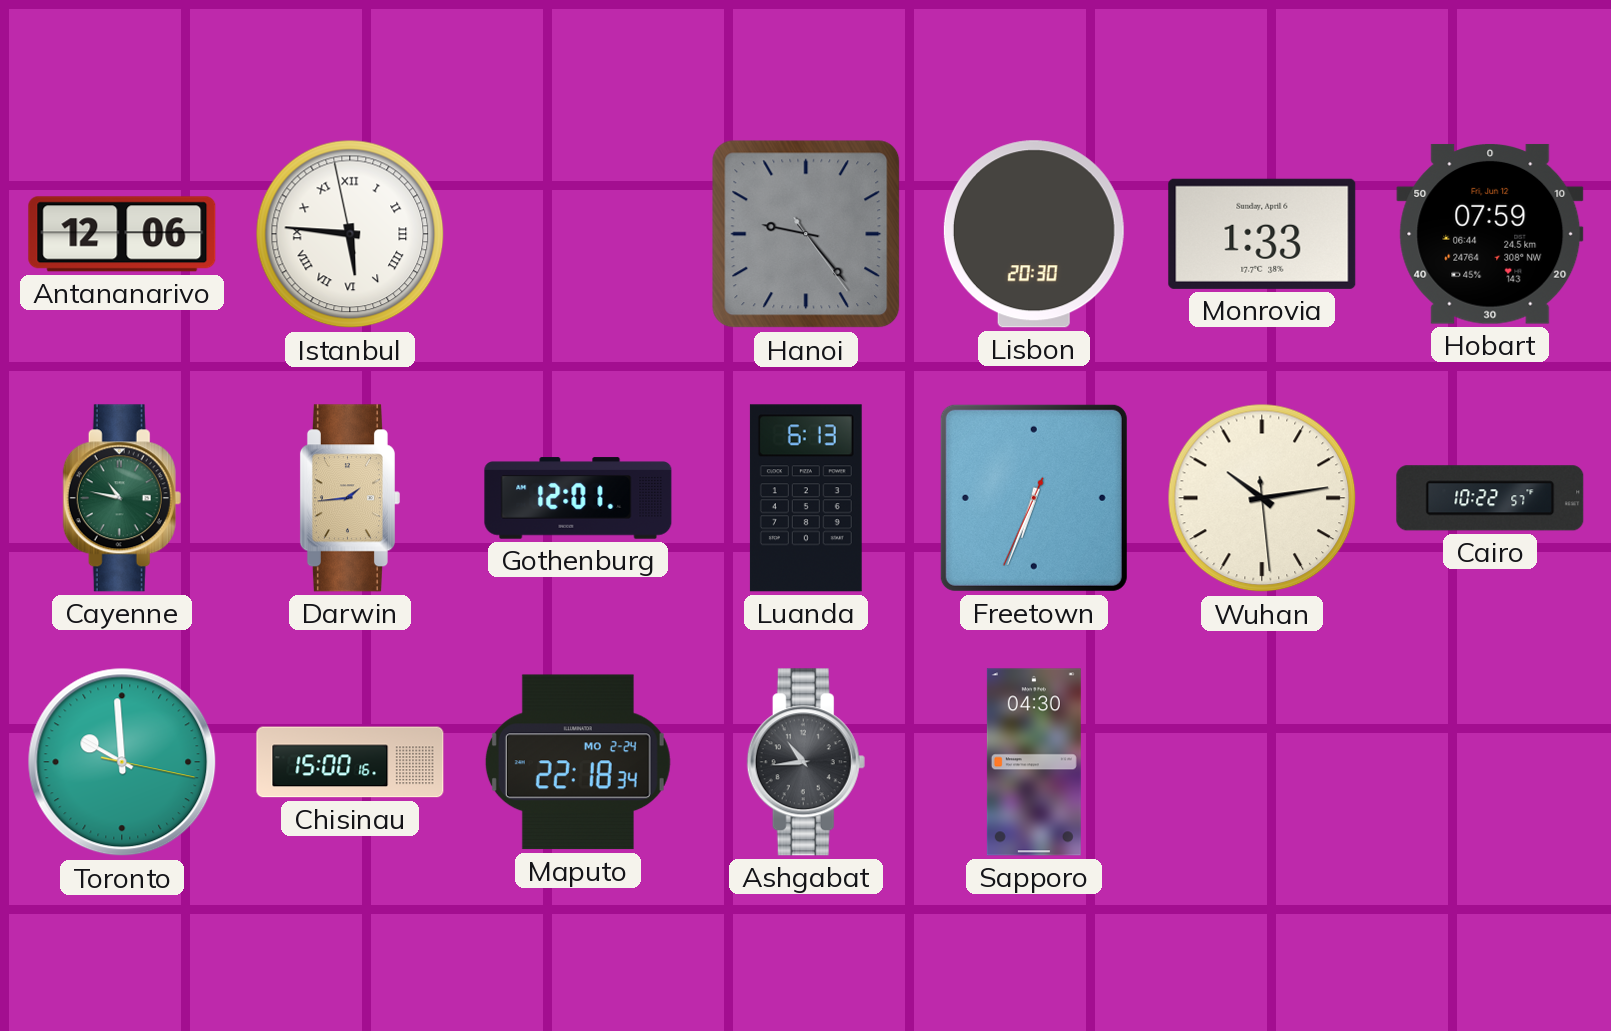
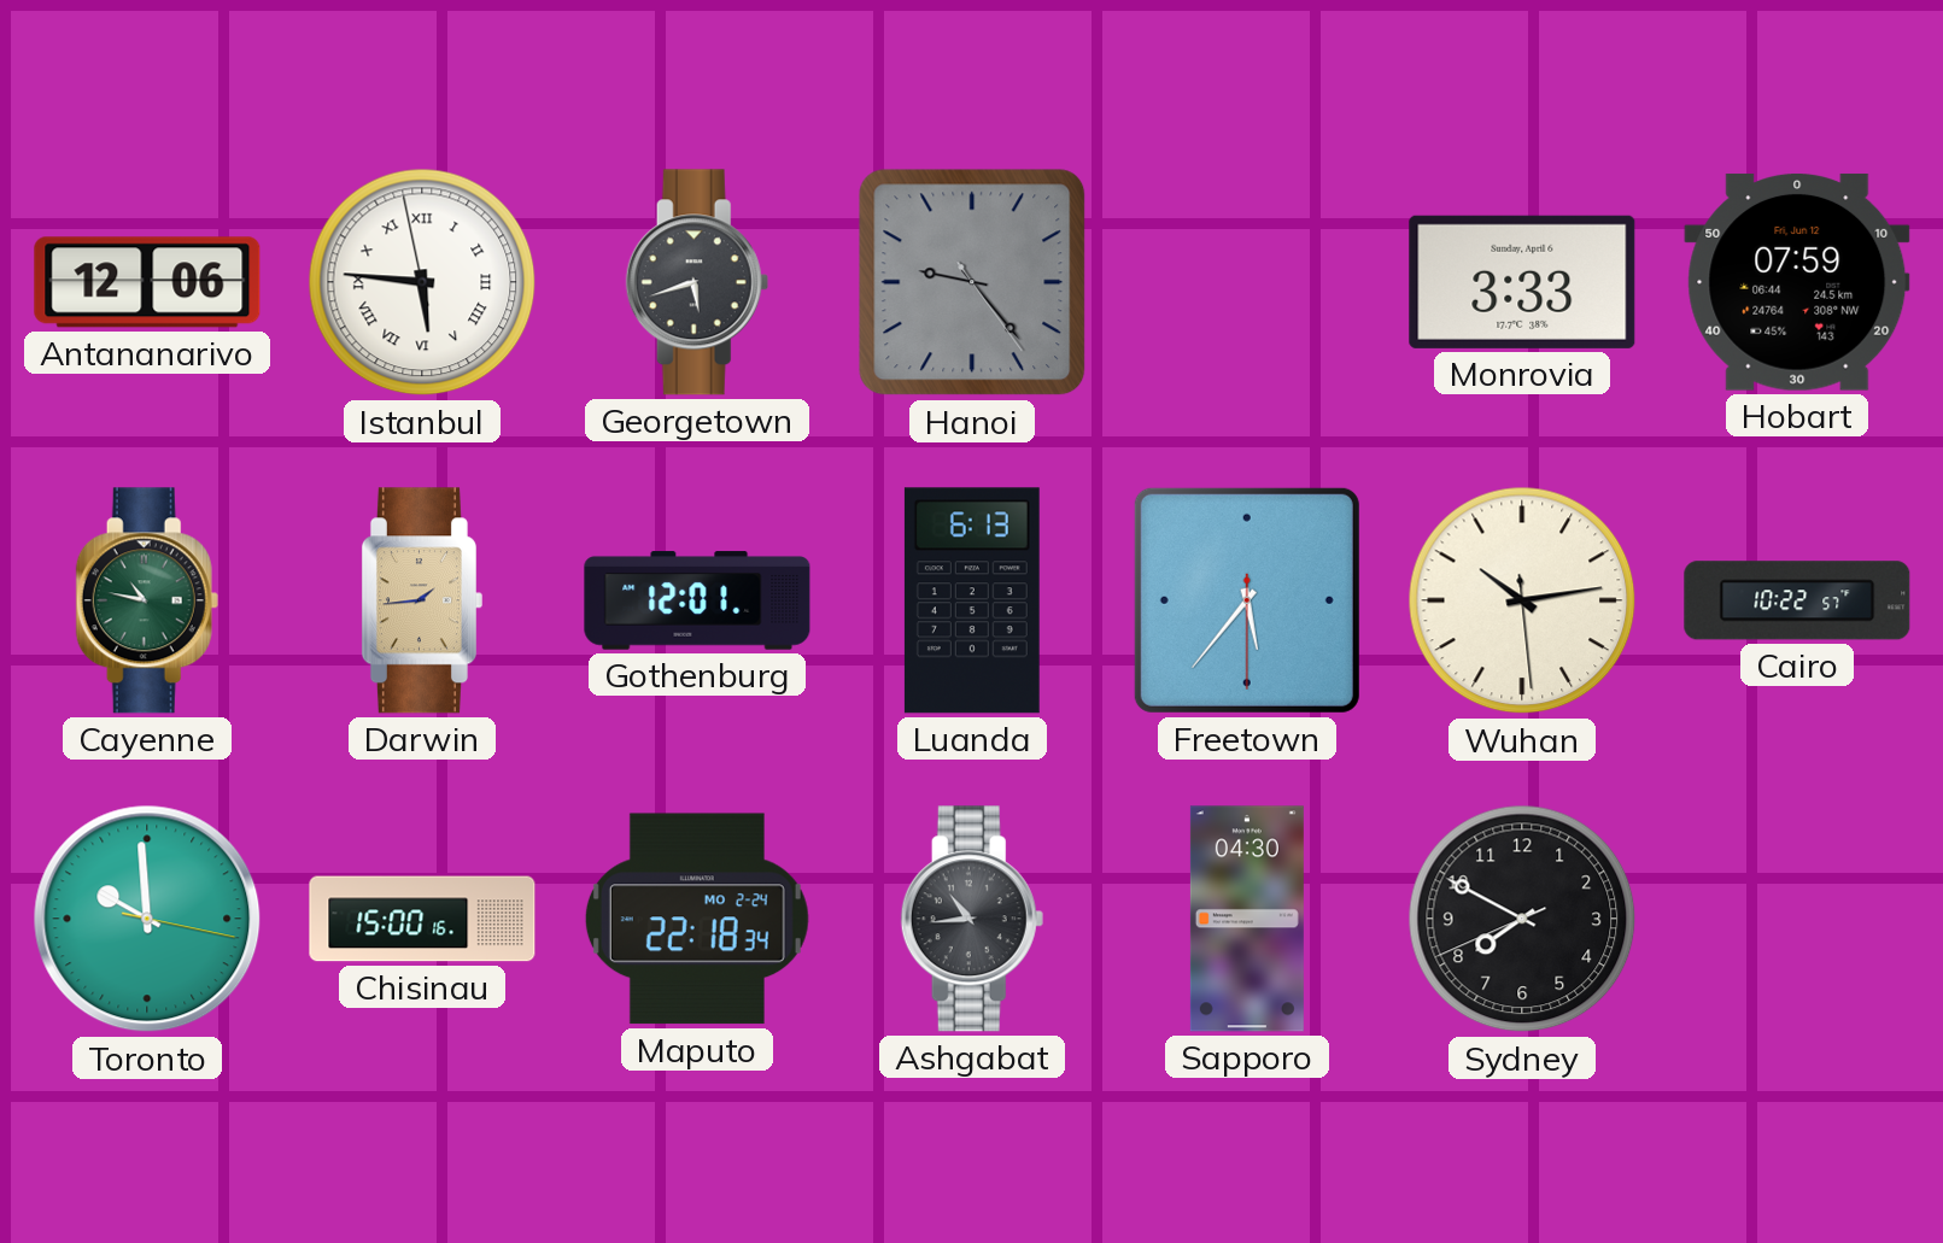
Georgetown: none -> 5:42 (697, 282)
Lisbon: 20:30 -> none (1034, 234)
Monrovia: 1:33 -> 3:33 (1522, 282)
Freetown: 6:33 -> 5:36 (1247, 600)
Sydney: none -> 7:49 (1522, 919)
